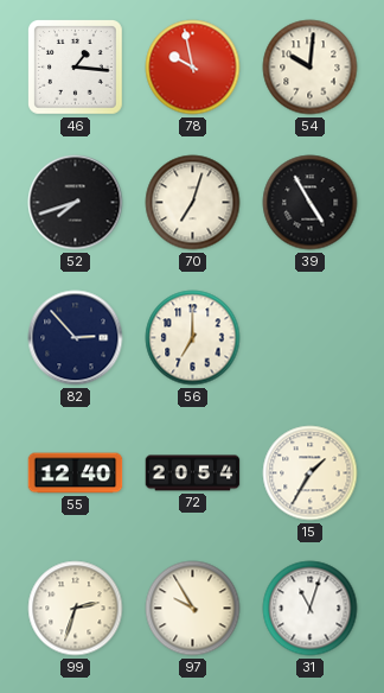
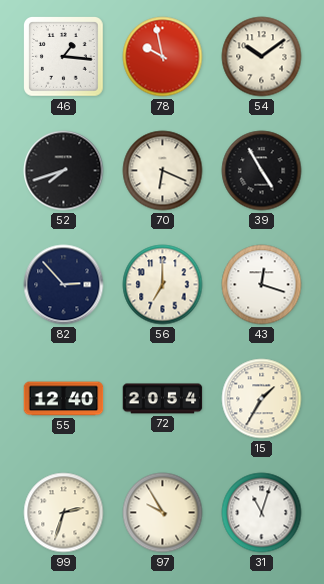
54: 10:01 -> 10:09 (262, 57)
70: 7:03 -> 6:19 (163, 171)
43: none -> 12:18 (262, 285)
